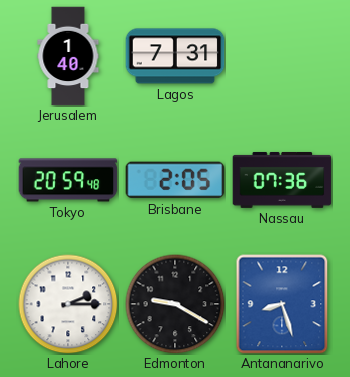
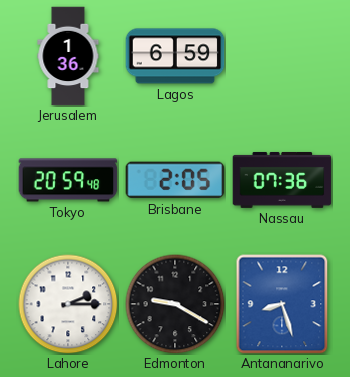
Jerusalem: 1:40 -> 1:36 (68, 56)
Lagos: 7:31 -> 6:59 (175, 56)
